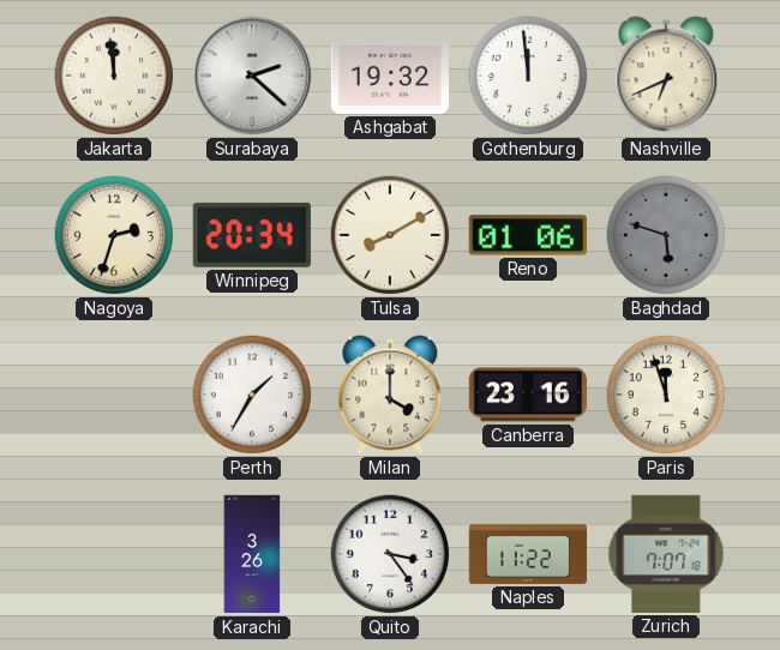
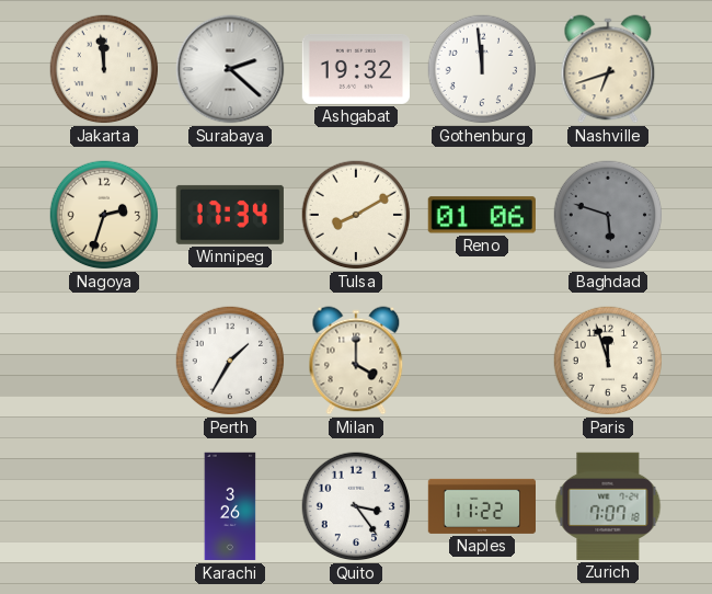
Nashville: 6:41 -> 6:42 (608, 69)
Winnipeg: 20:34 -> 17:34 (230, 215)
Canberra: 23:16 -> none (528, 395)
